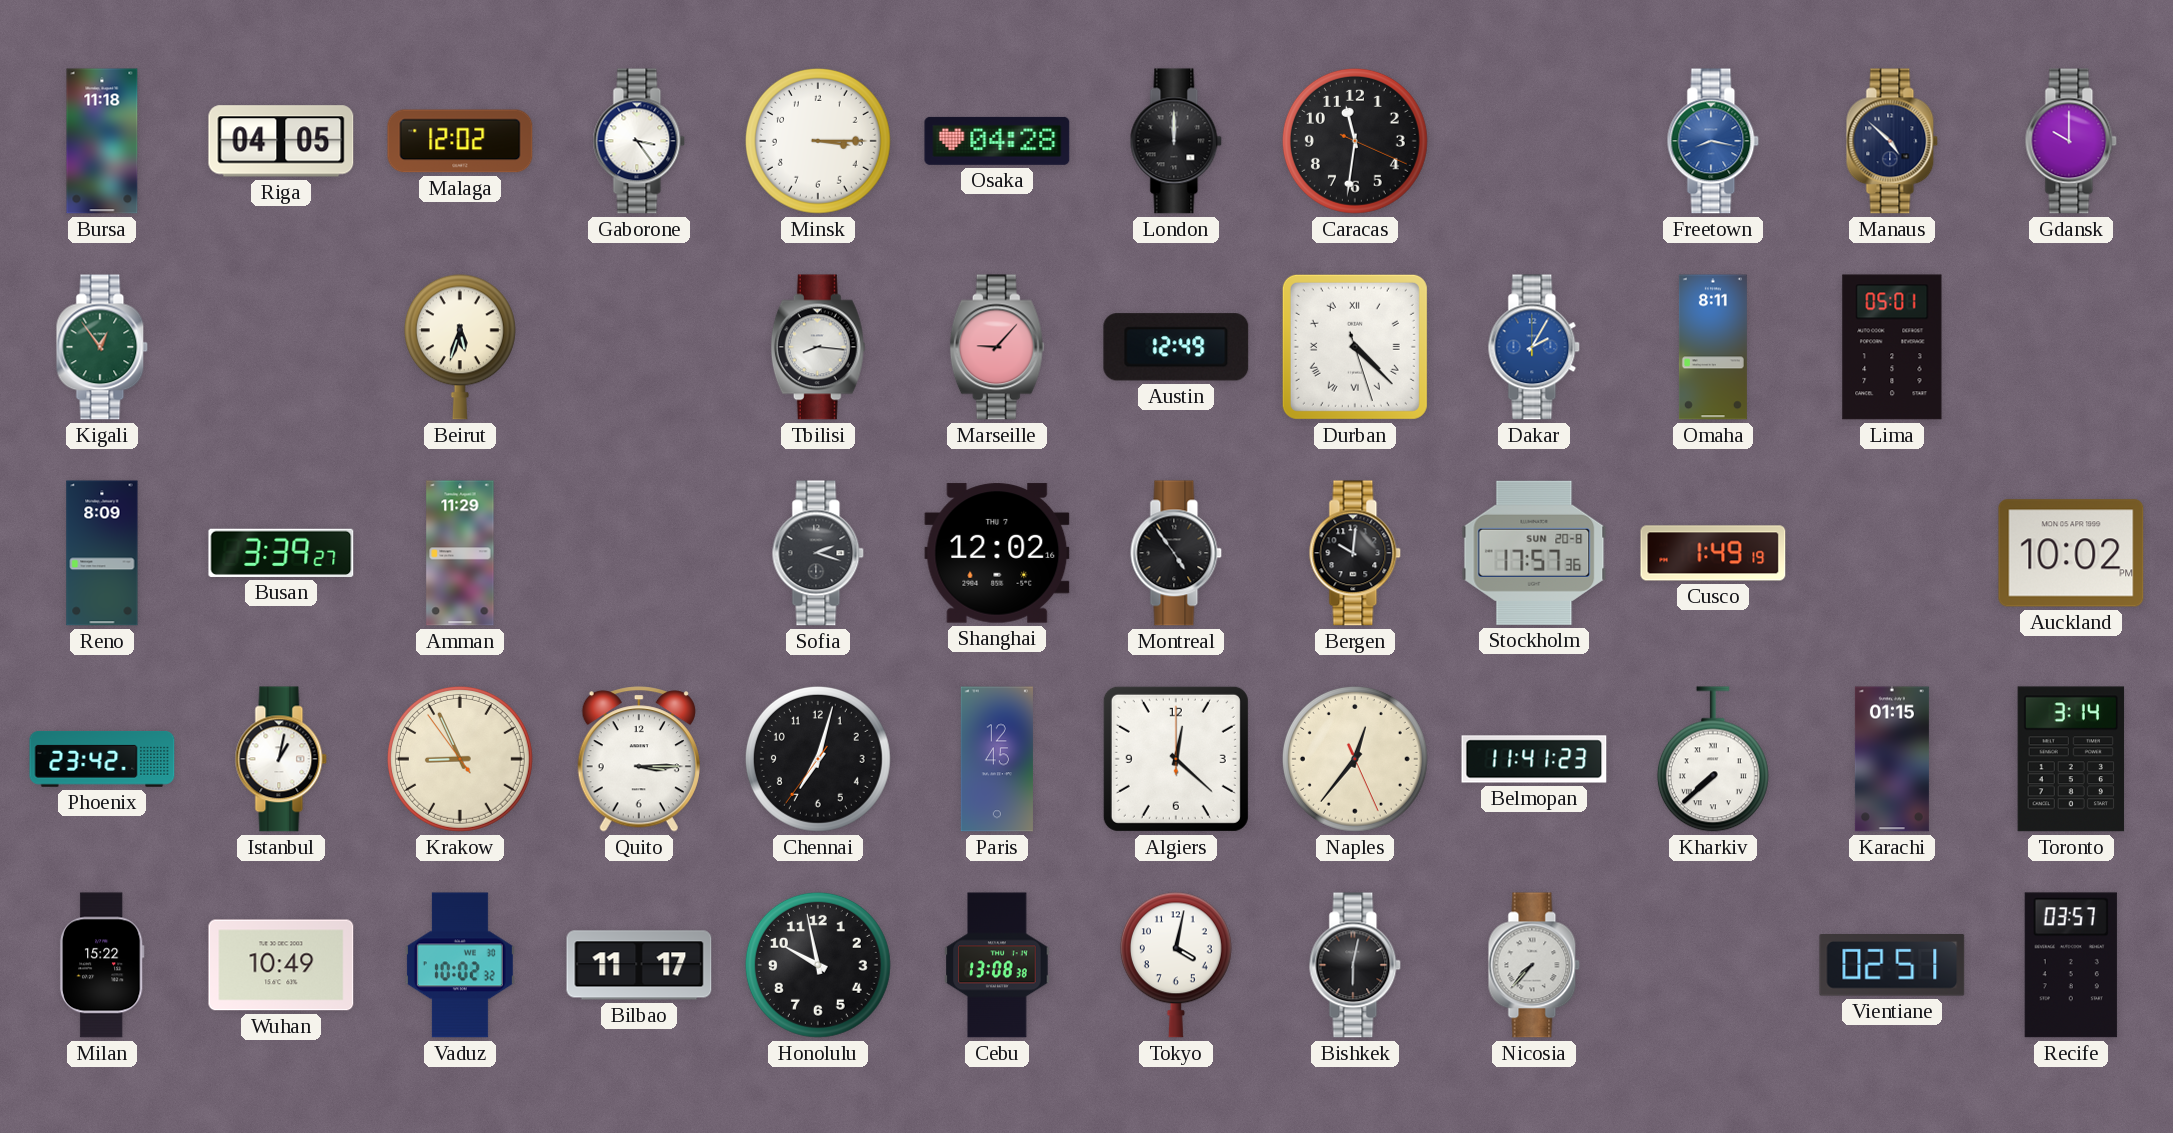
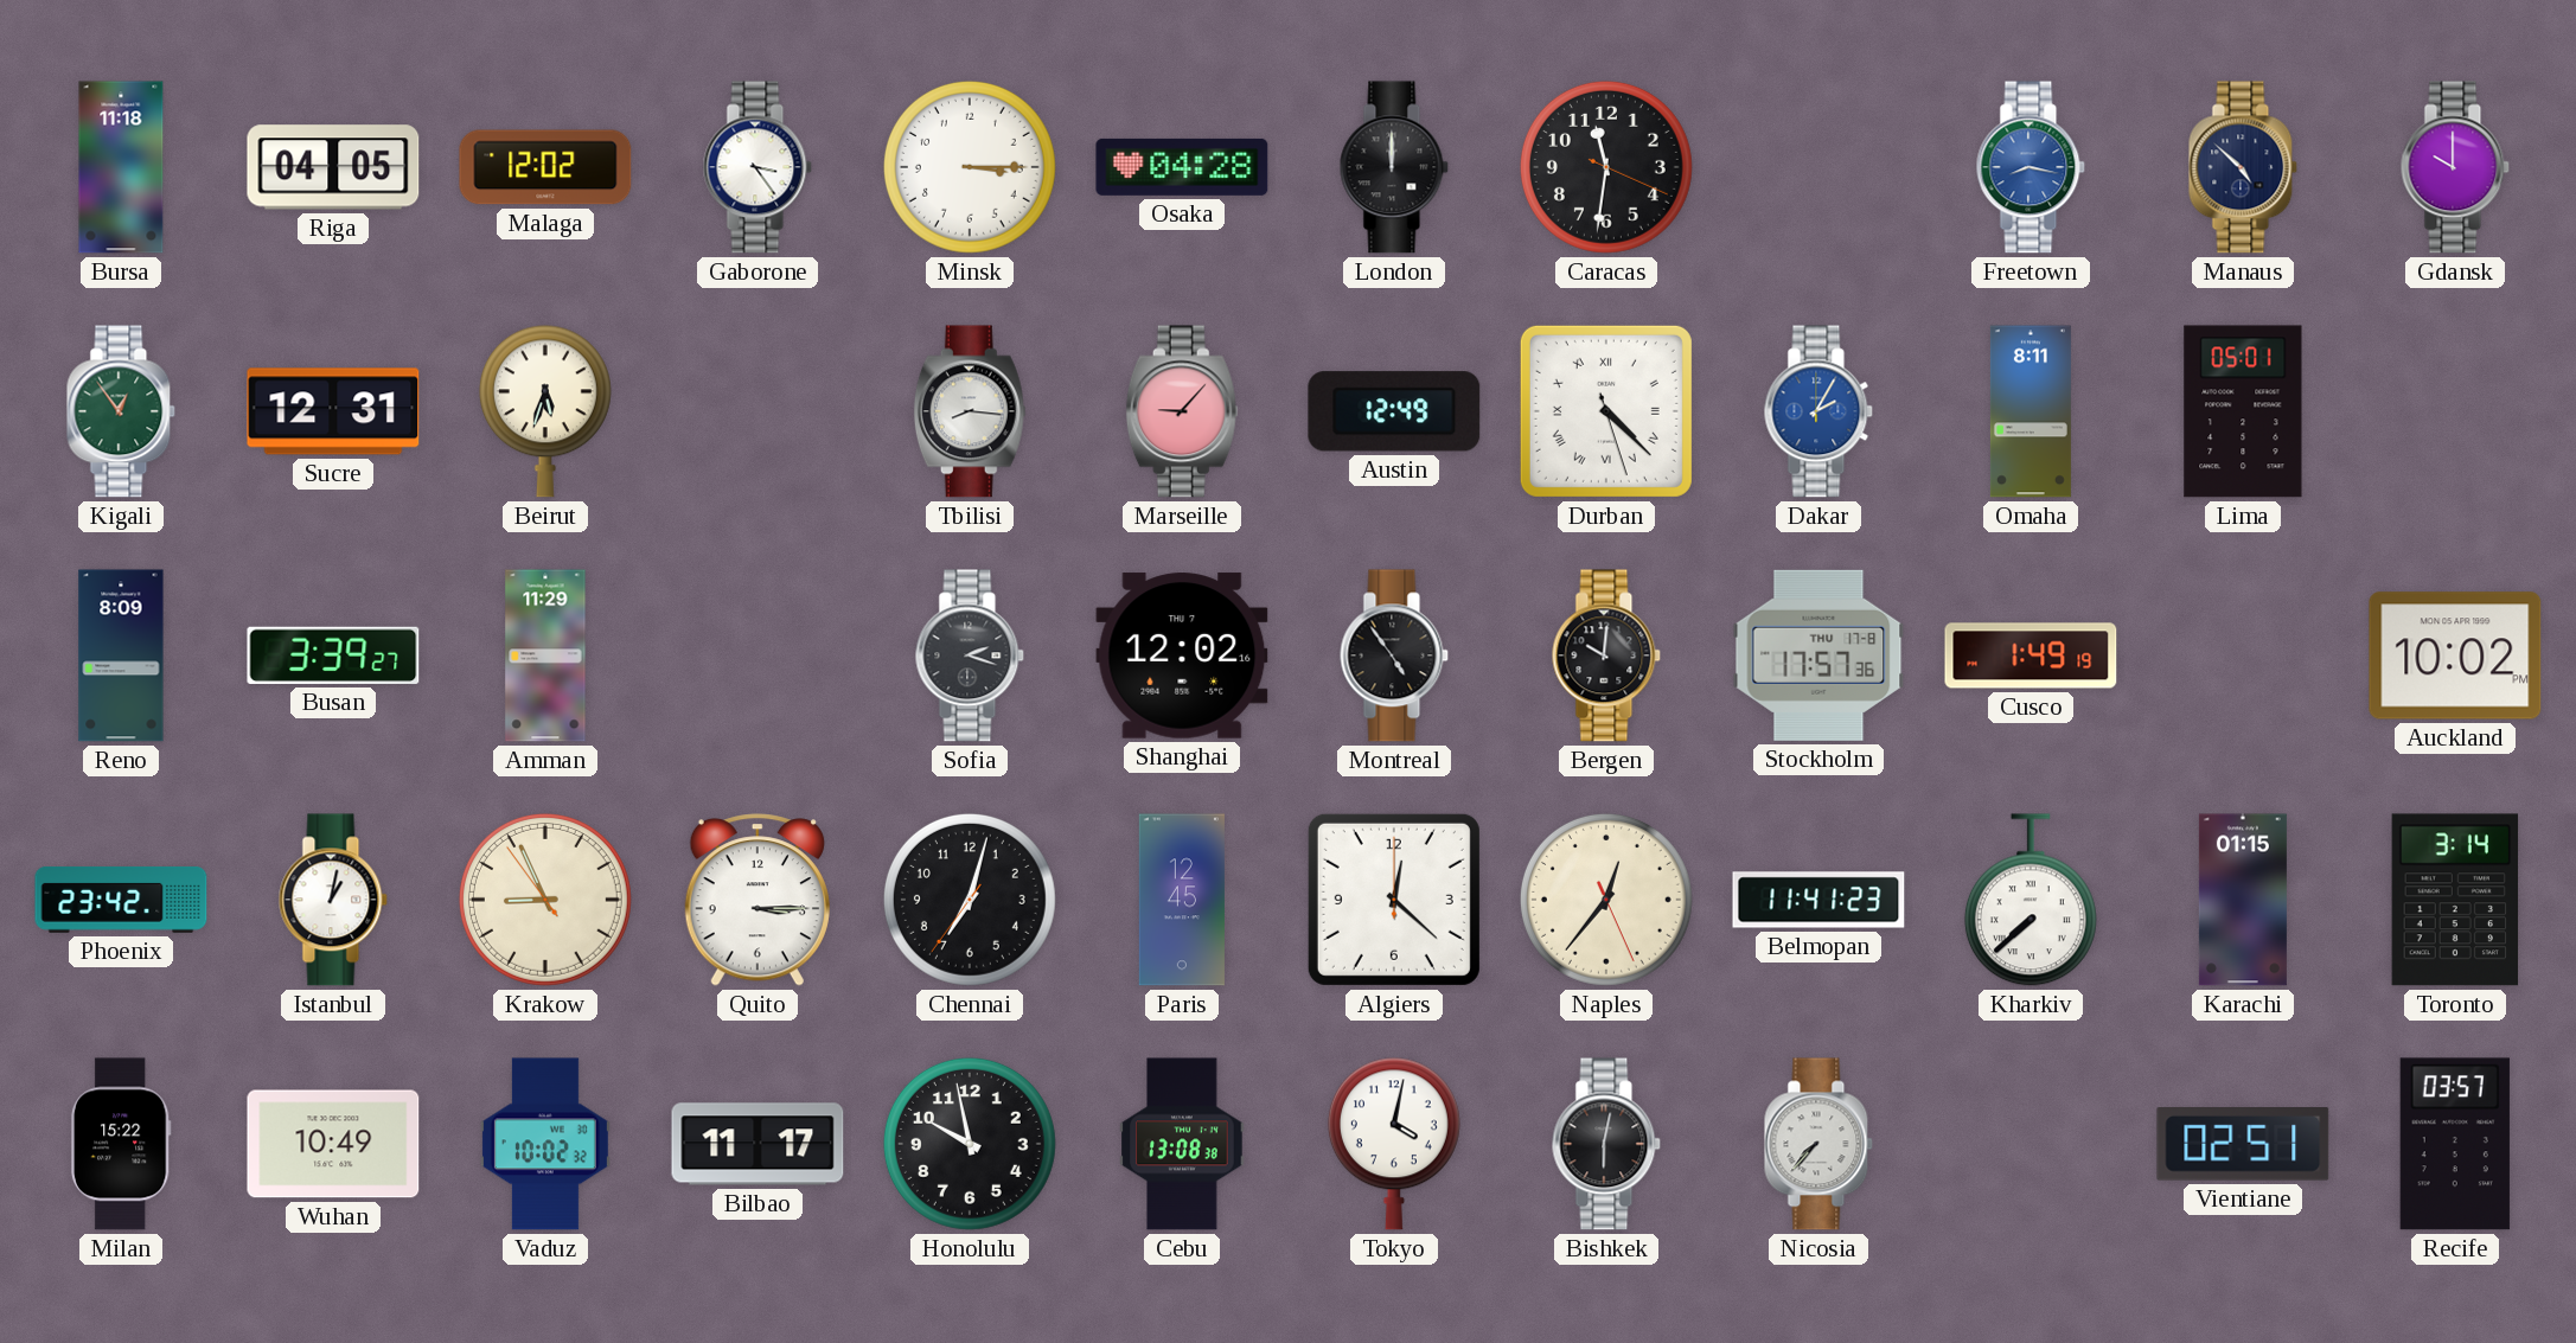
Sucre: none -> 12:31 (333, 411)
Stockholm date: SUN 20-8 -> THU 17-8 (1818, 655)
